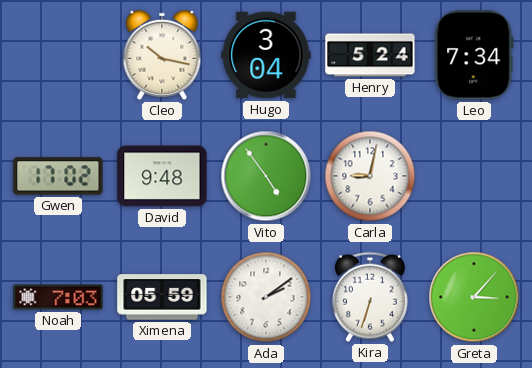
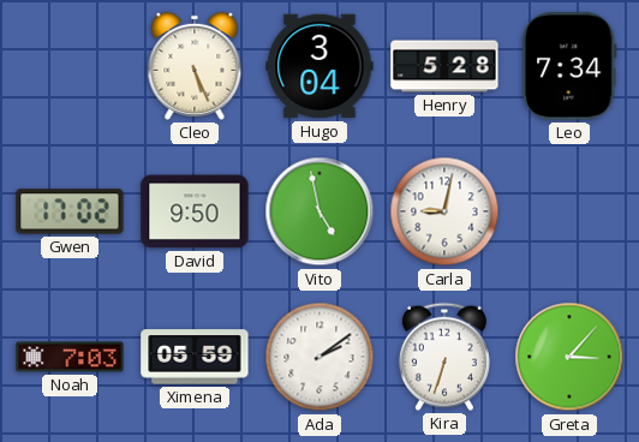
Cleo: 10:17 -> 5:26 (195, 66)
Henry: 5:24 -> 5:28 (444, 66)
David: 9:48 -> 9:50 (195, 211)
Vito: 4:54 -> 4:58 (319, 211)
